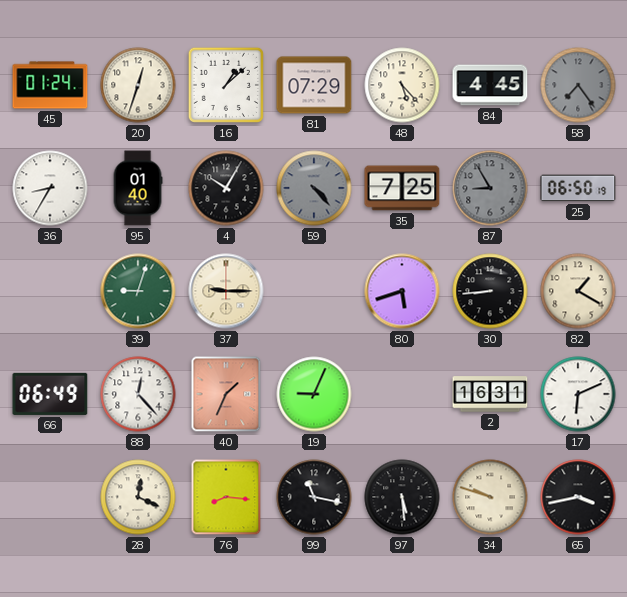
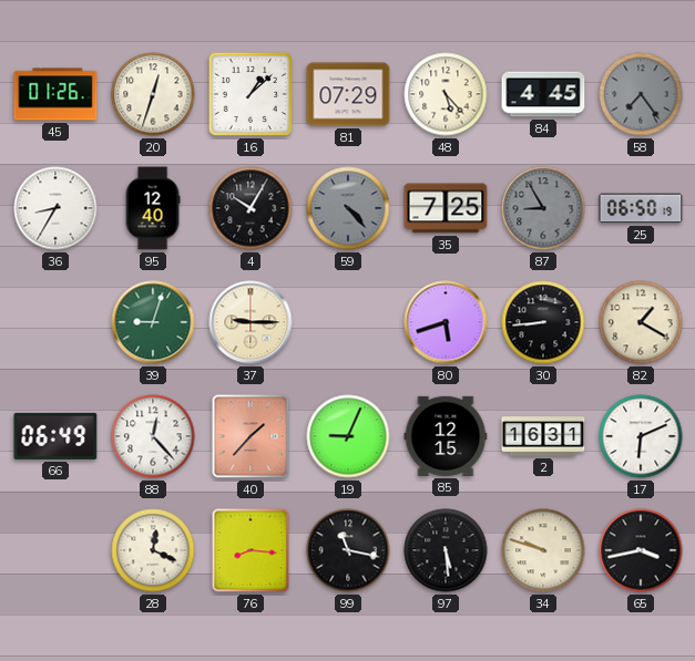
45: 01:24 -> 01:26 (55, 94)
95: 01:40 -> 12:40 (153, 208)
40: 1:34 -> 1:37 (251, 436)
85: none -> 12:15 (446, 436)
